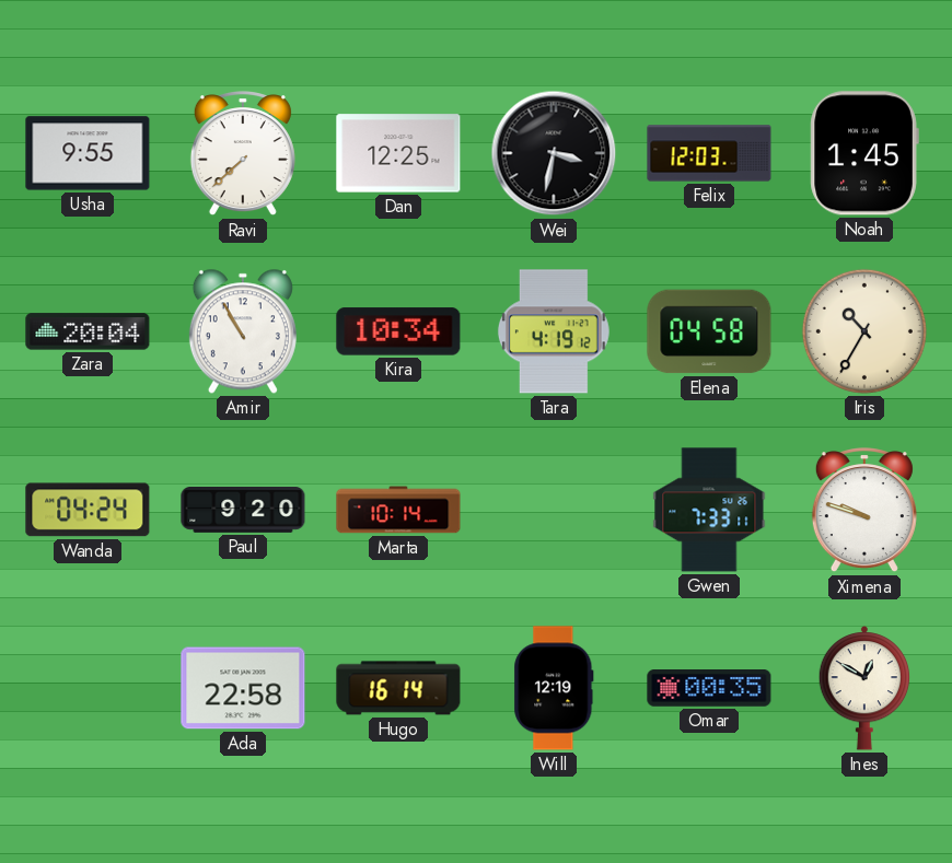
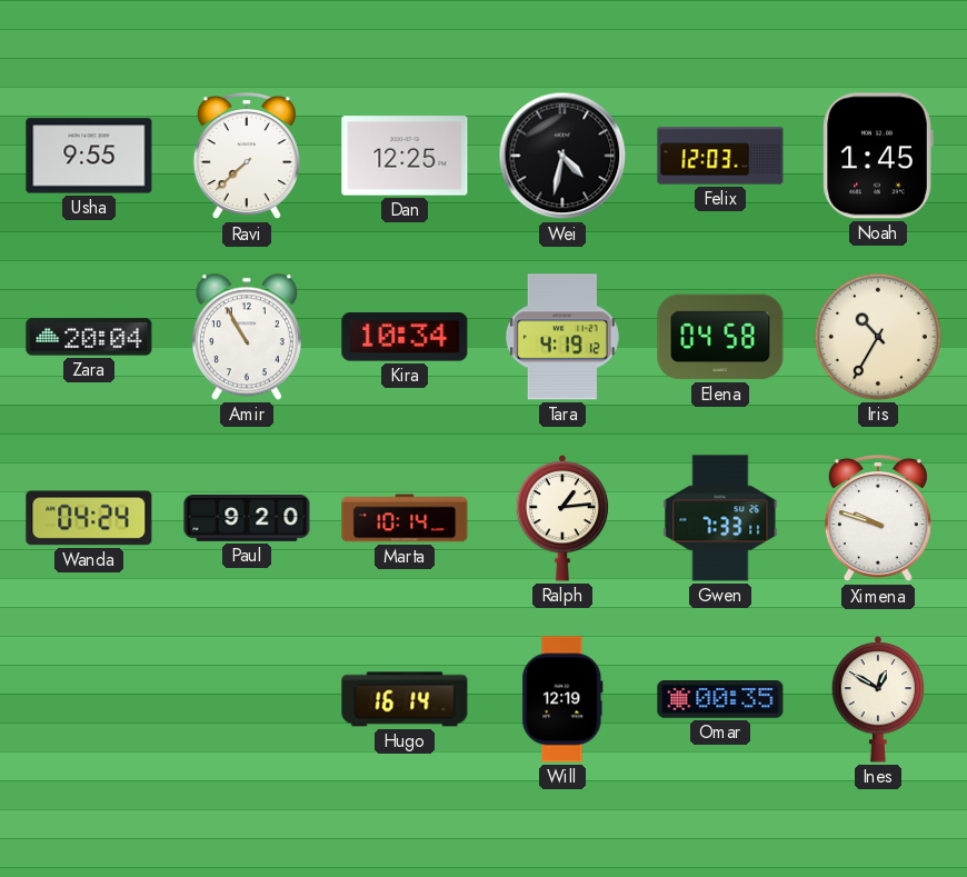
Wei: 3:32 -> 4:32 (562, 156)
Ralph: none -> 1:14 (562, 519)
Ada: 22:58 -> none (243, 688)
